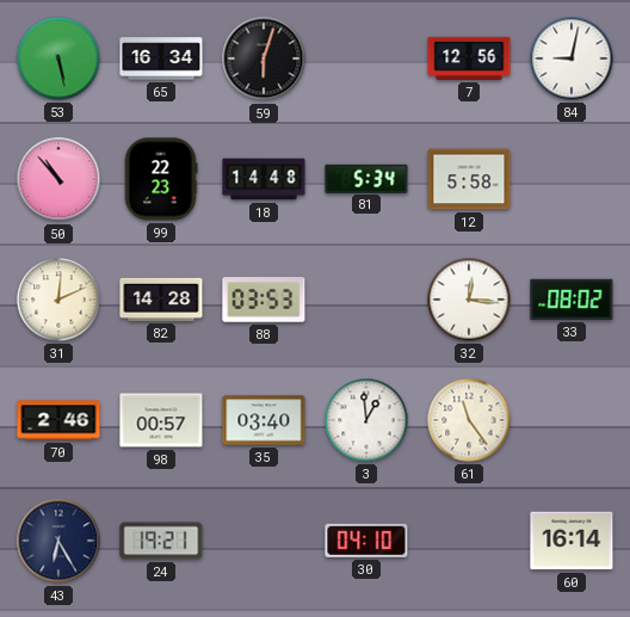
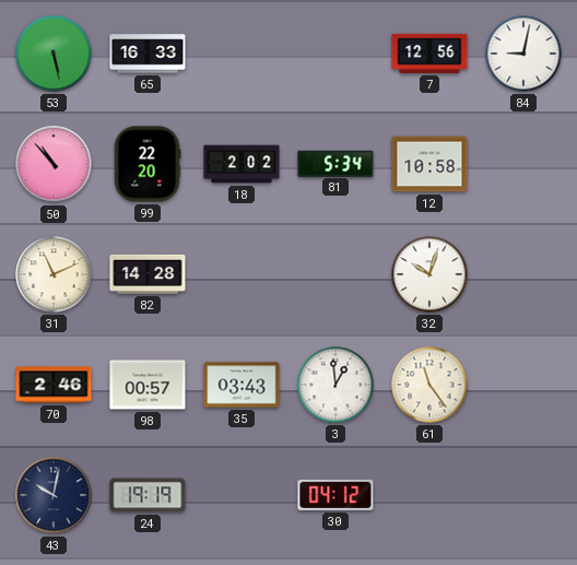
65: 16:34 -> 16:33 (148, 54)
59: 6:03 -> none (264, 58)
99: 22:23 -> 22:20 (148, 164)
18: 14:48 -> 2:02 (242, 164)
12: 5:58 -> 10:58 (429, 164)
31: 12:11 -> 11:11 (54, 274)
88: 03:53 -> none (264, 300)
32: 12:16 -> 10:03 (429, 274)
33: 08:02 -> none (572, 300)
35: 03:40 -> 03:43 (242, 385)
43: 6:25 -> 10:02 (54, 495)
24: 19:21 -> 19:19 (148, 495)
30: 04:10 -> 04:12 (335, 495)
60: 16:14 -> none (572, 541)
